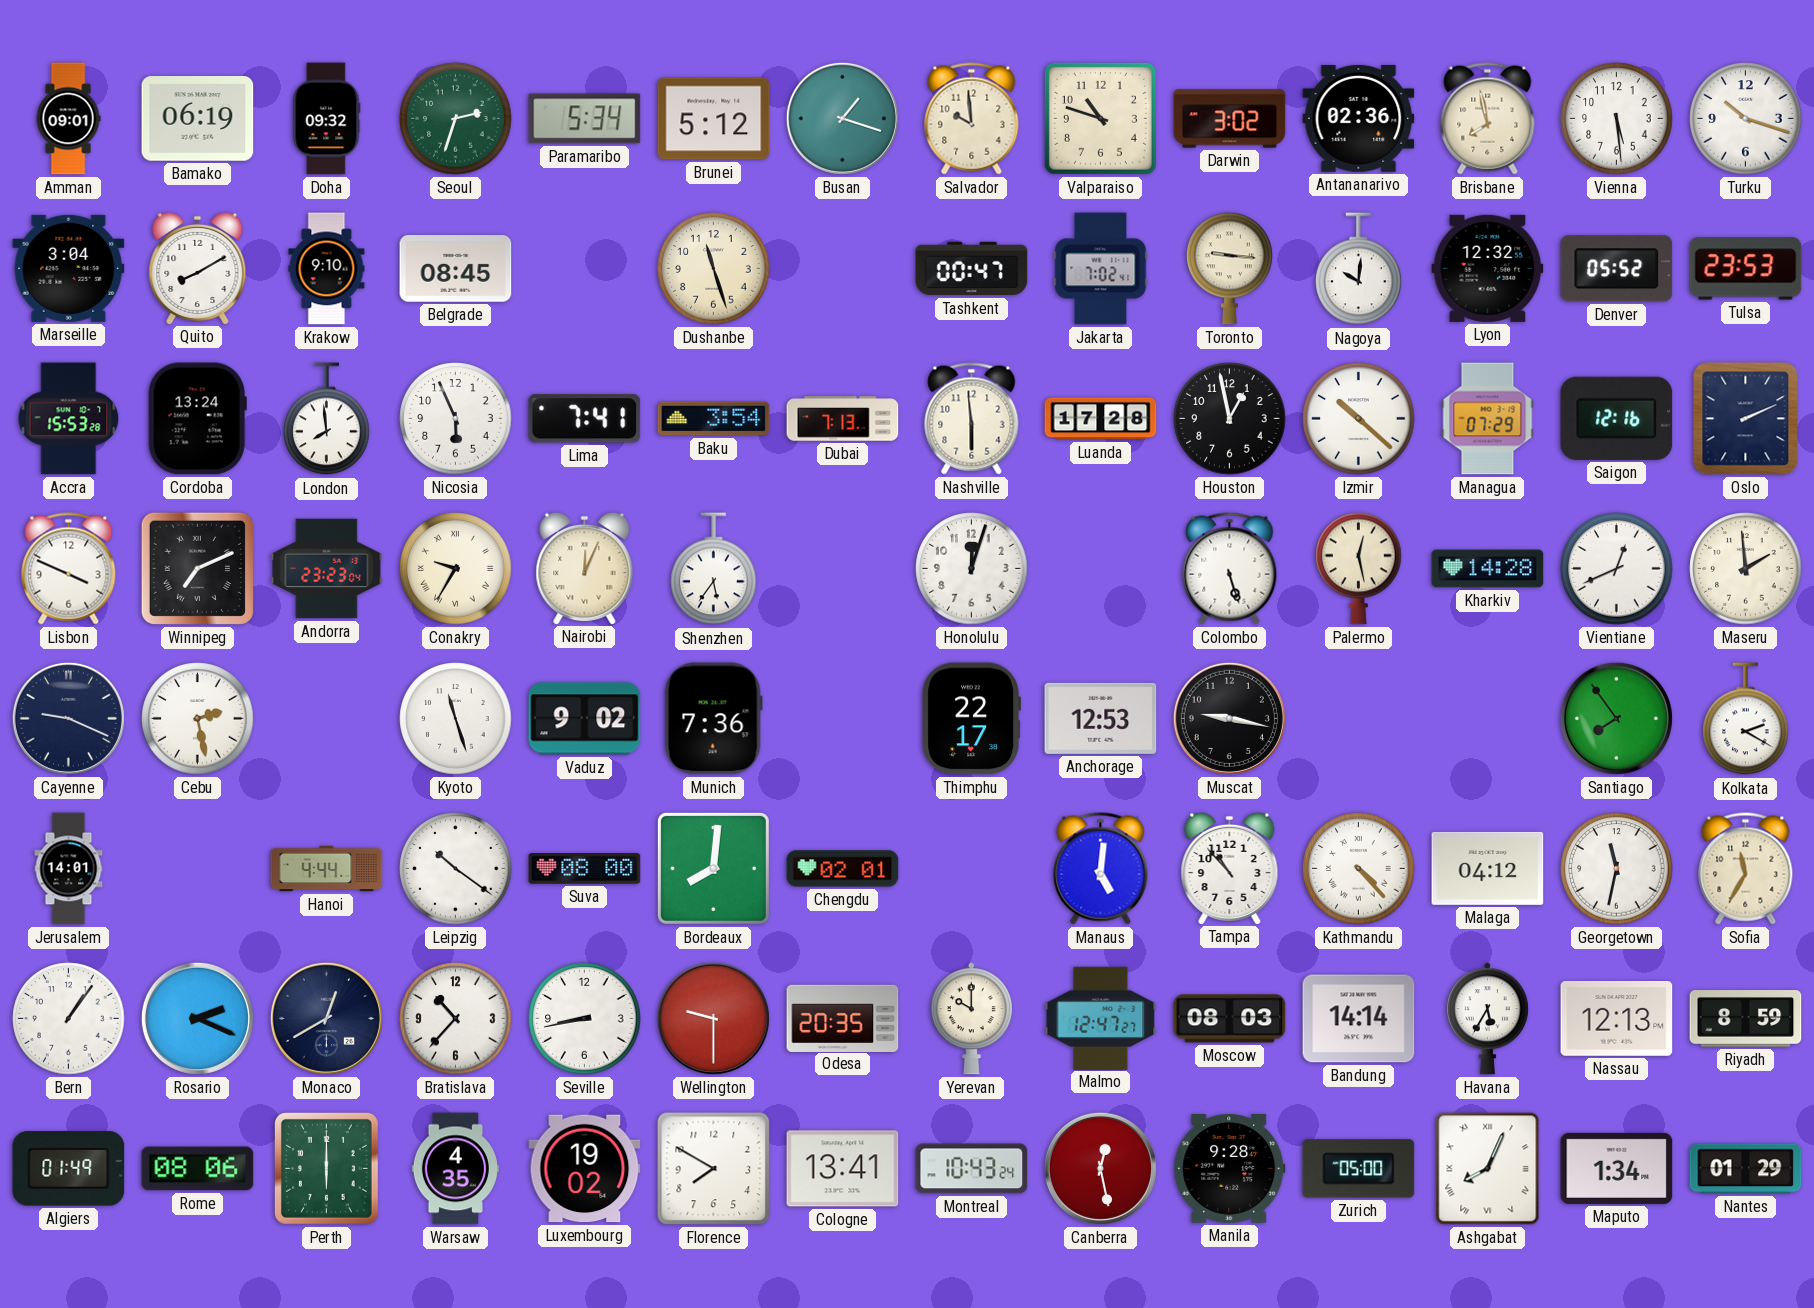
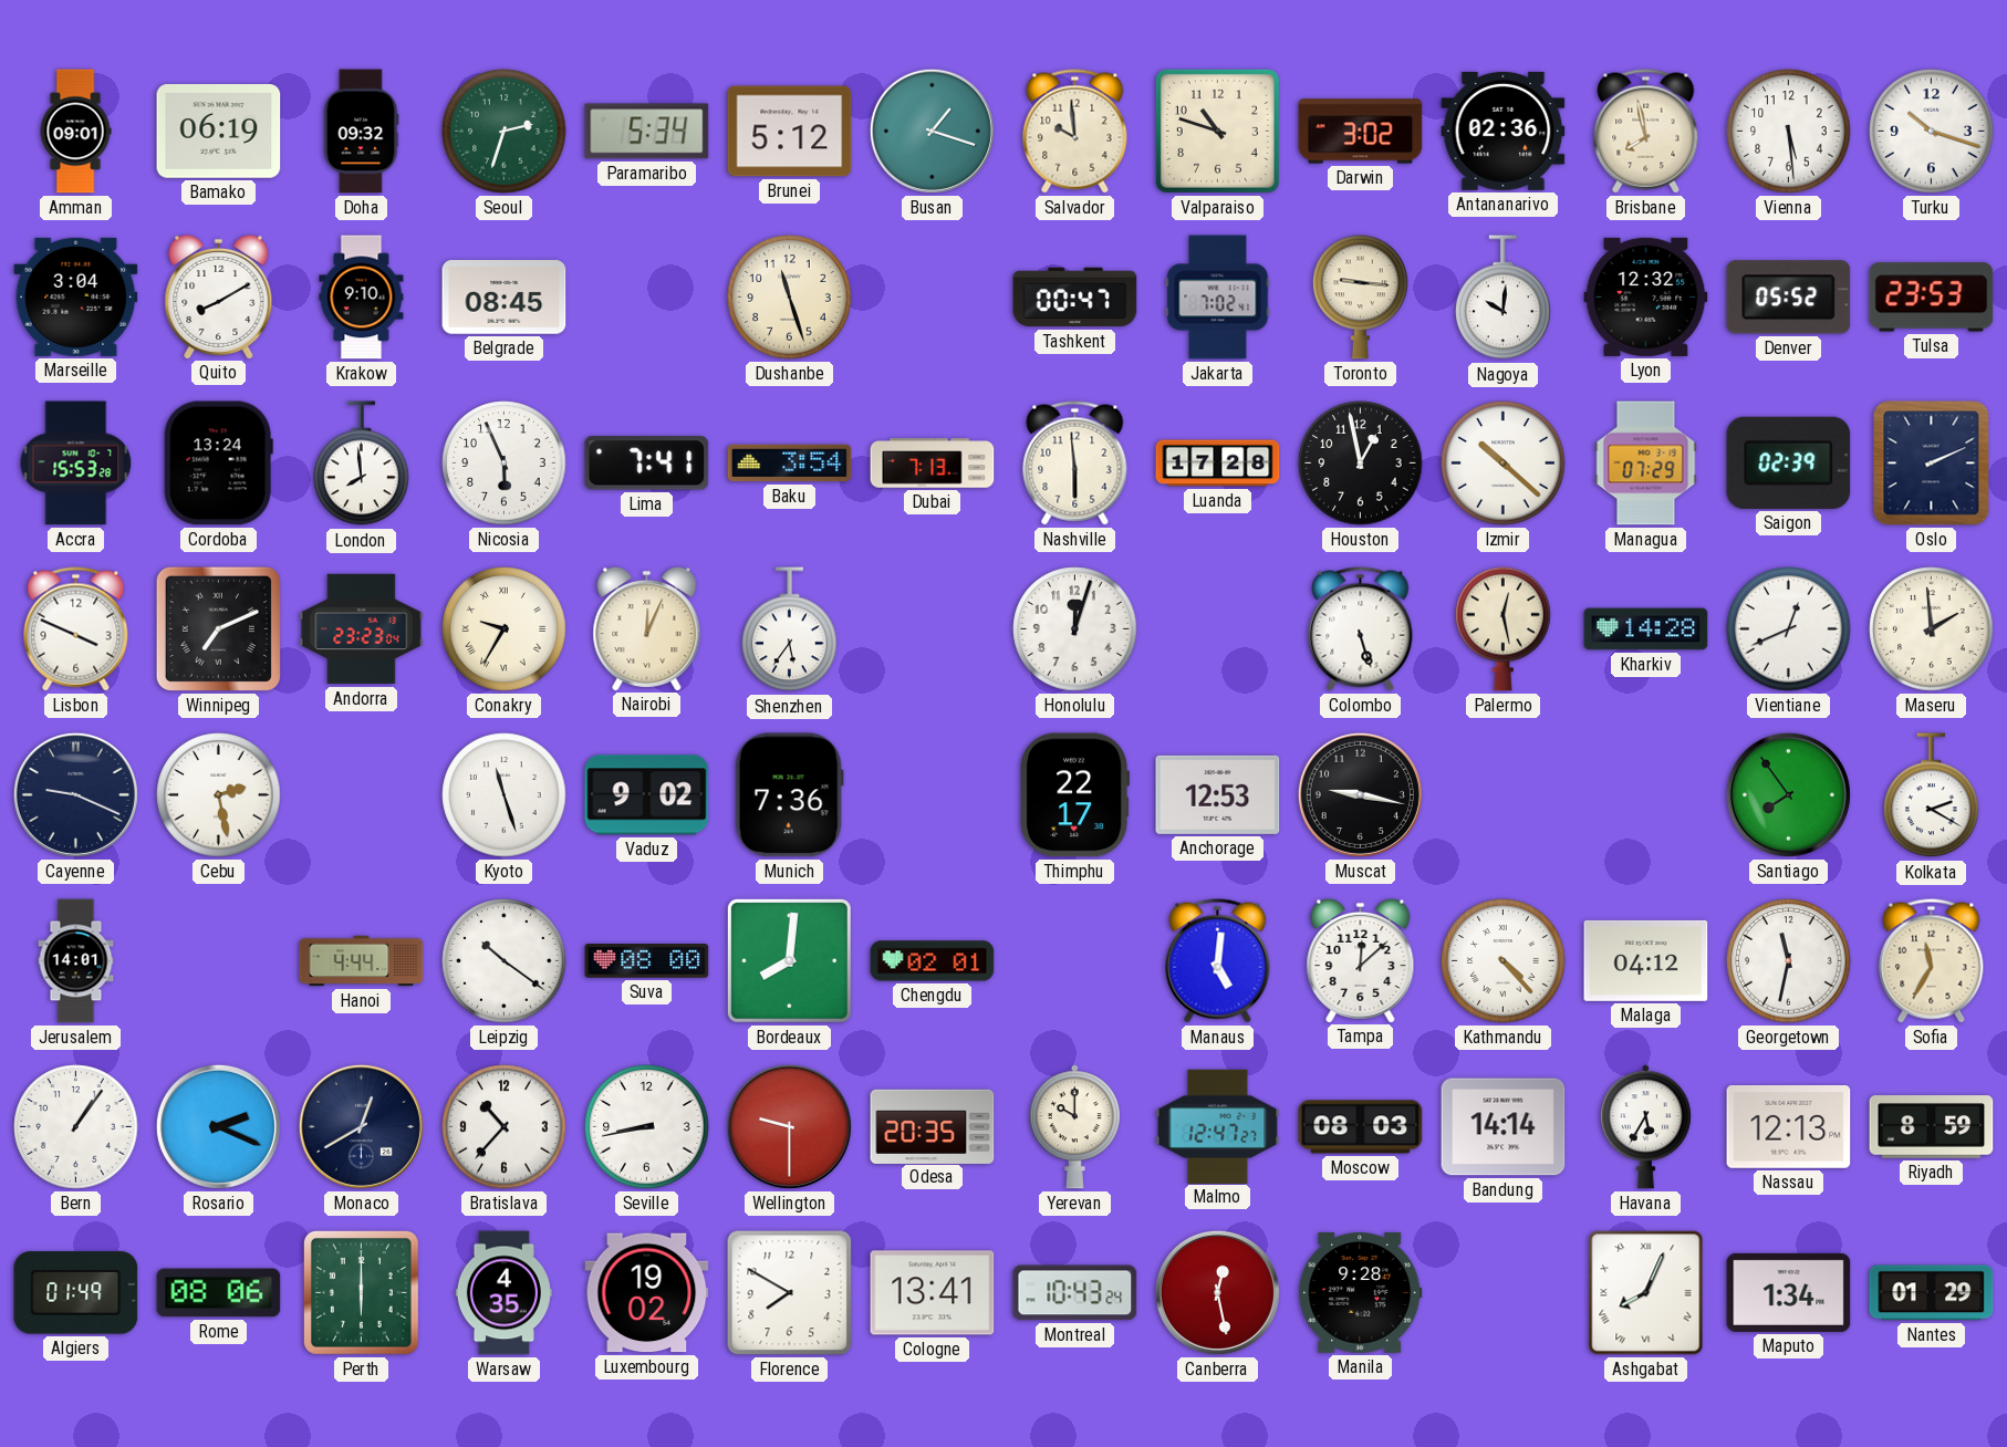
Saigon: 12:16 -> 02:39 (1789, 462)
Tampa: 10:53 -> 12:08 (1361, 960)
Zurich: 05:00 -> none (1359, 1169)
